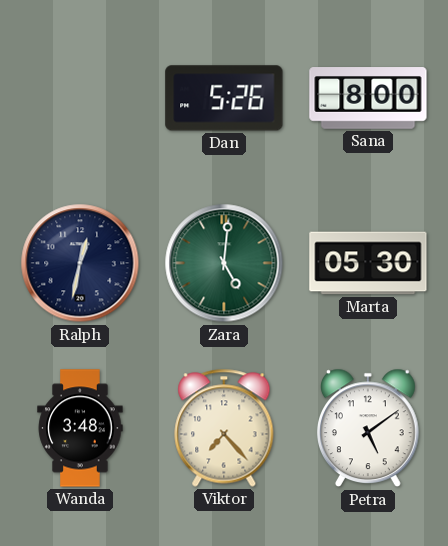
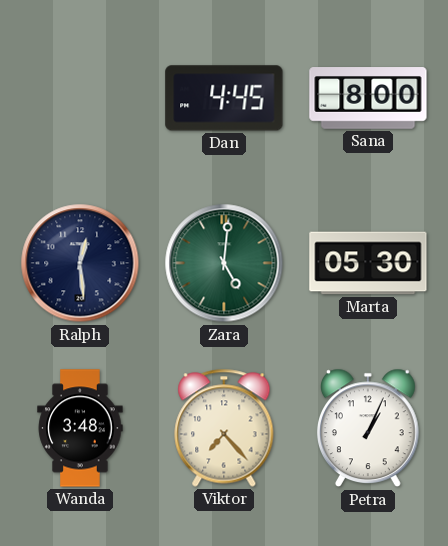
Dan: 5:26 -> 4:45 (224, 98)
Ralph: 12:32 -> 12:29 (80, 263)
Petra: 5:09 -> 1:04 (368, 428)
